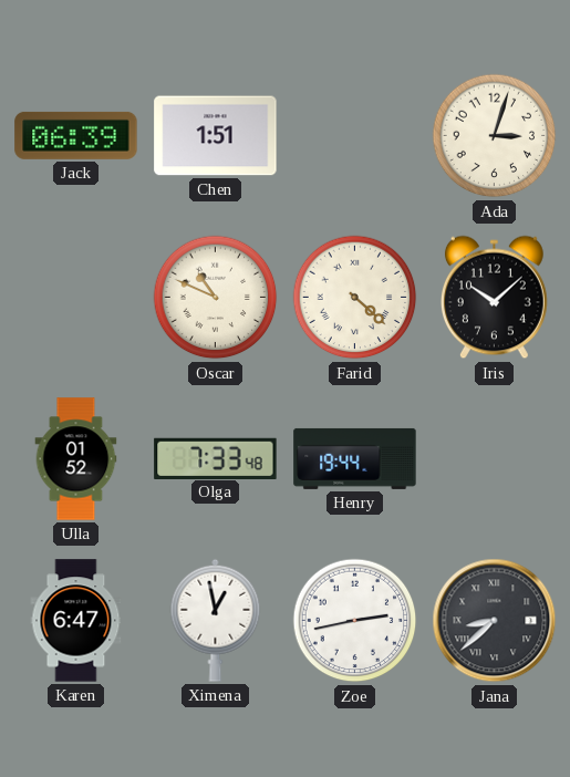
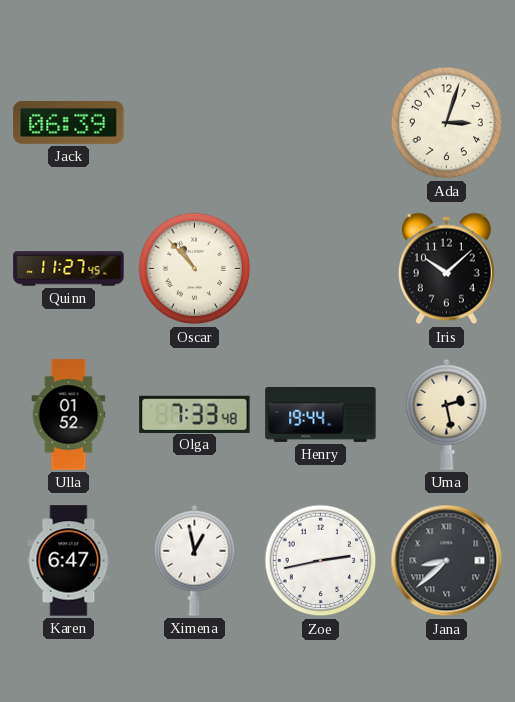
Chen: 1:51 -> none (216, 136)
Quinn: none -> 11:27 (69, 269)
Oscar: 10:49 -> 10:53 (195, 269)
Farid: 4:22 -> none (355, 298)
Uma: none -> 2:28 (447, 414)
